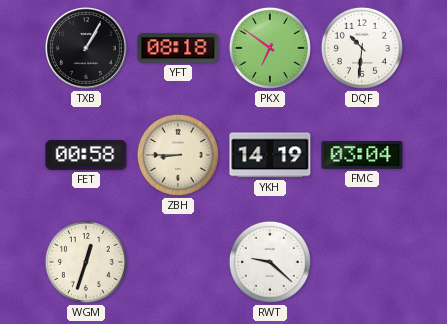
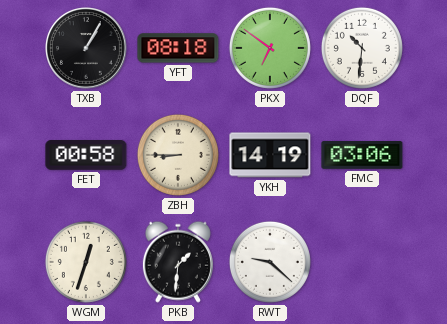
FMC: 03:04 -> 03:06 (362, 156)
PKB: none -> 1:31 (178, 262)
